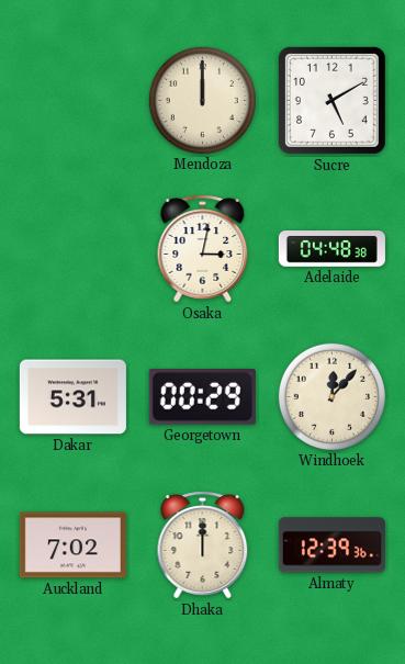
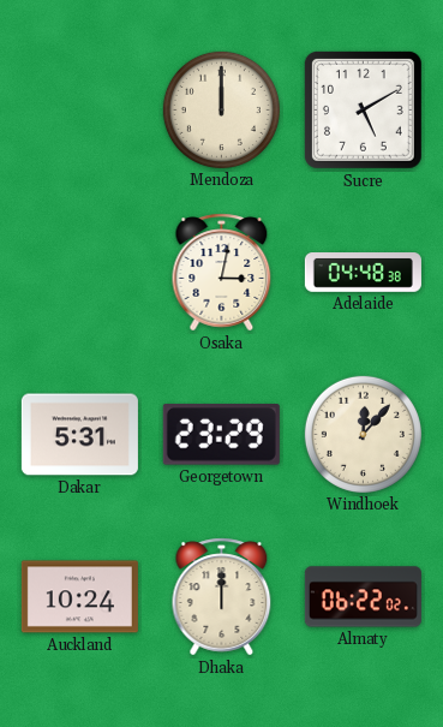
Georgetown: 00:29 -> 23:29 (221, 435)
Auckland: 7:02 -> 10:24 (79, 597)
Almaty: 12:39 -> 06:22 (363, 597)
